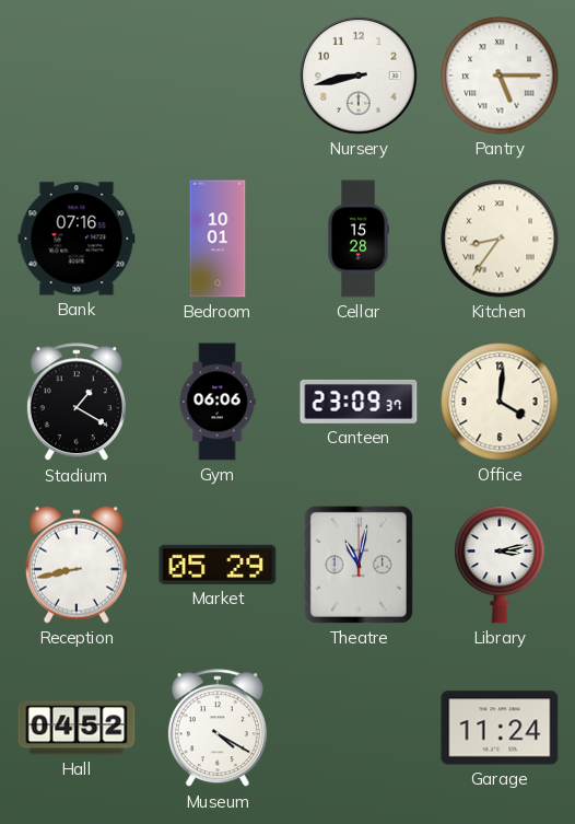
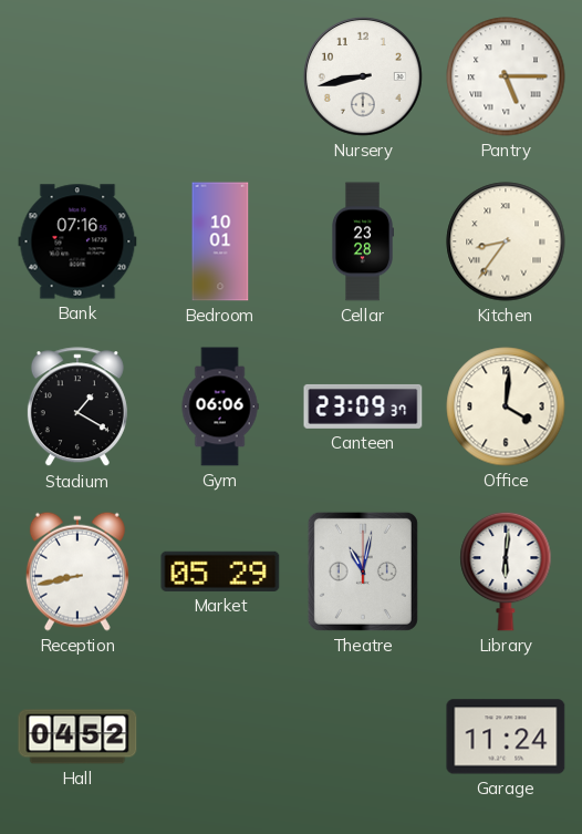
Cellar: 15:28 -> 23:28 (363, 241)
Library: 3:13 -> 6:01 (506, 572)
Museum: 4:20 -> none (218, 729)
